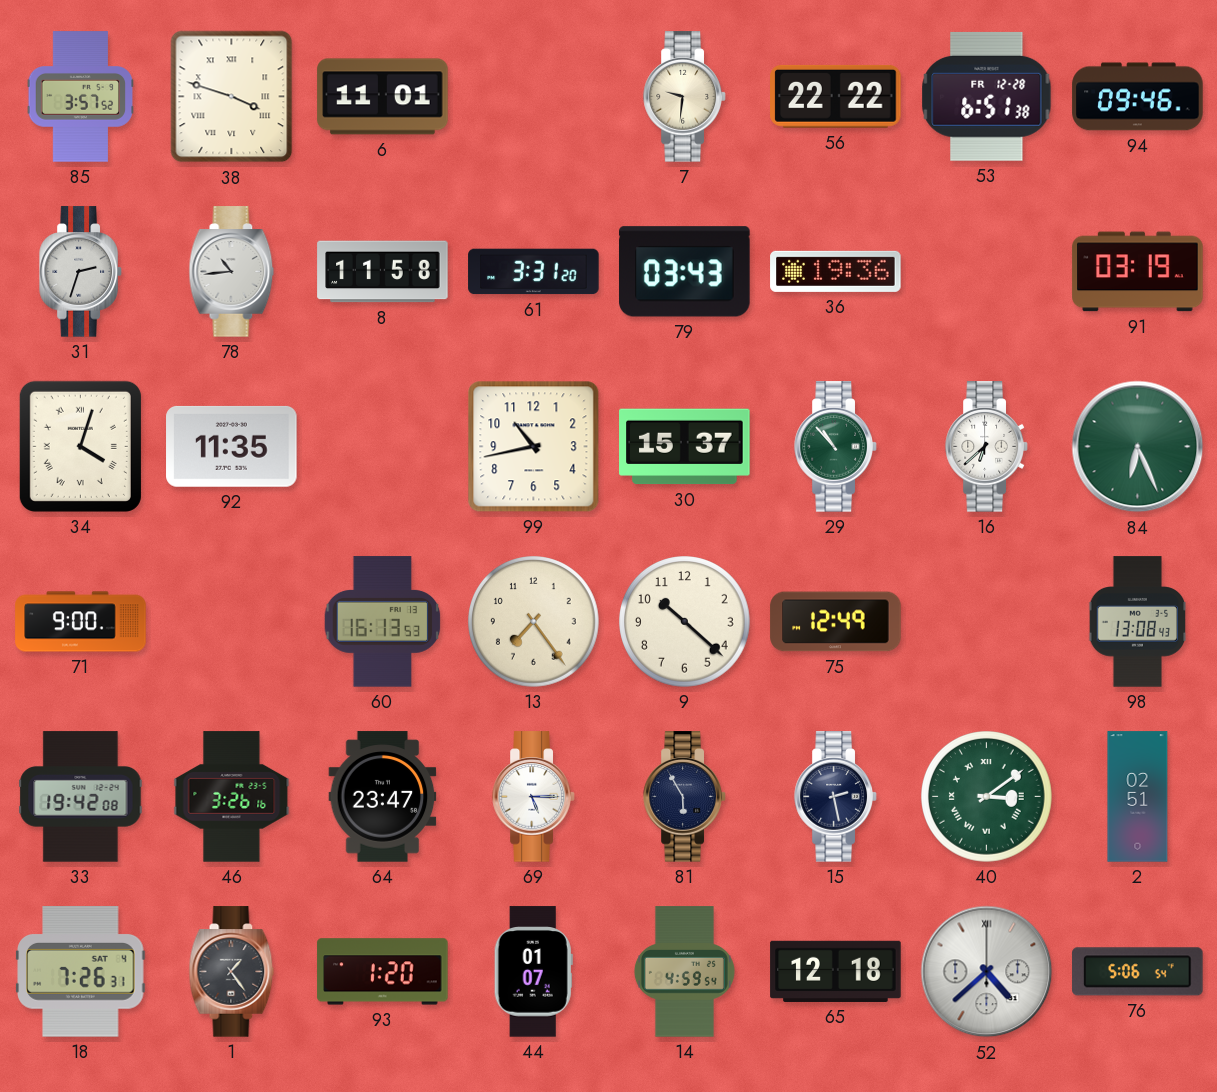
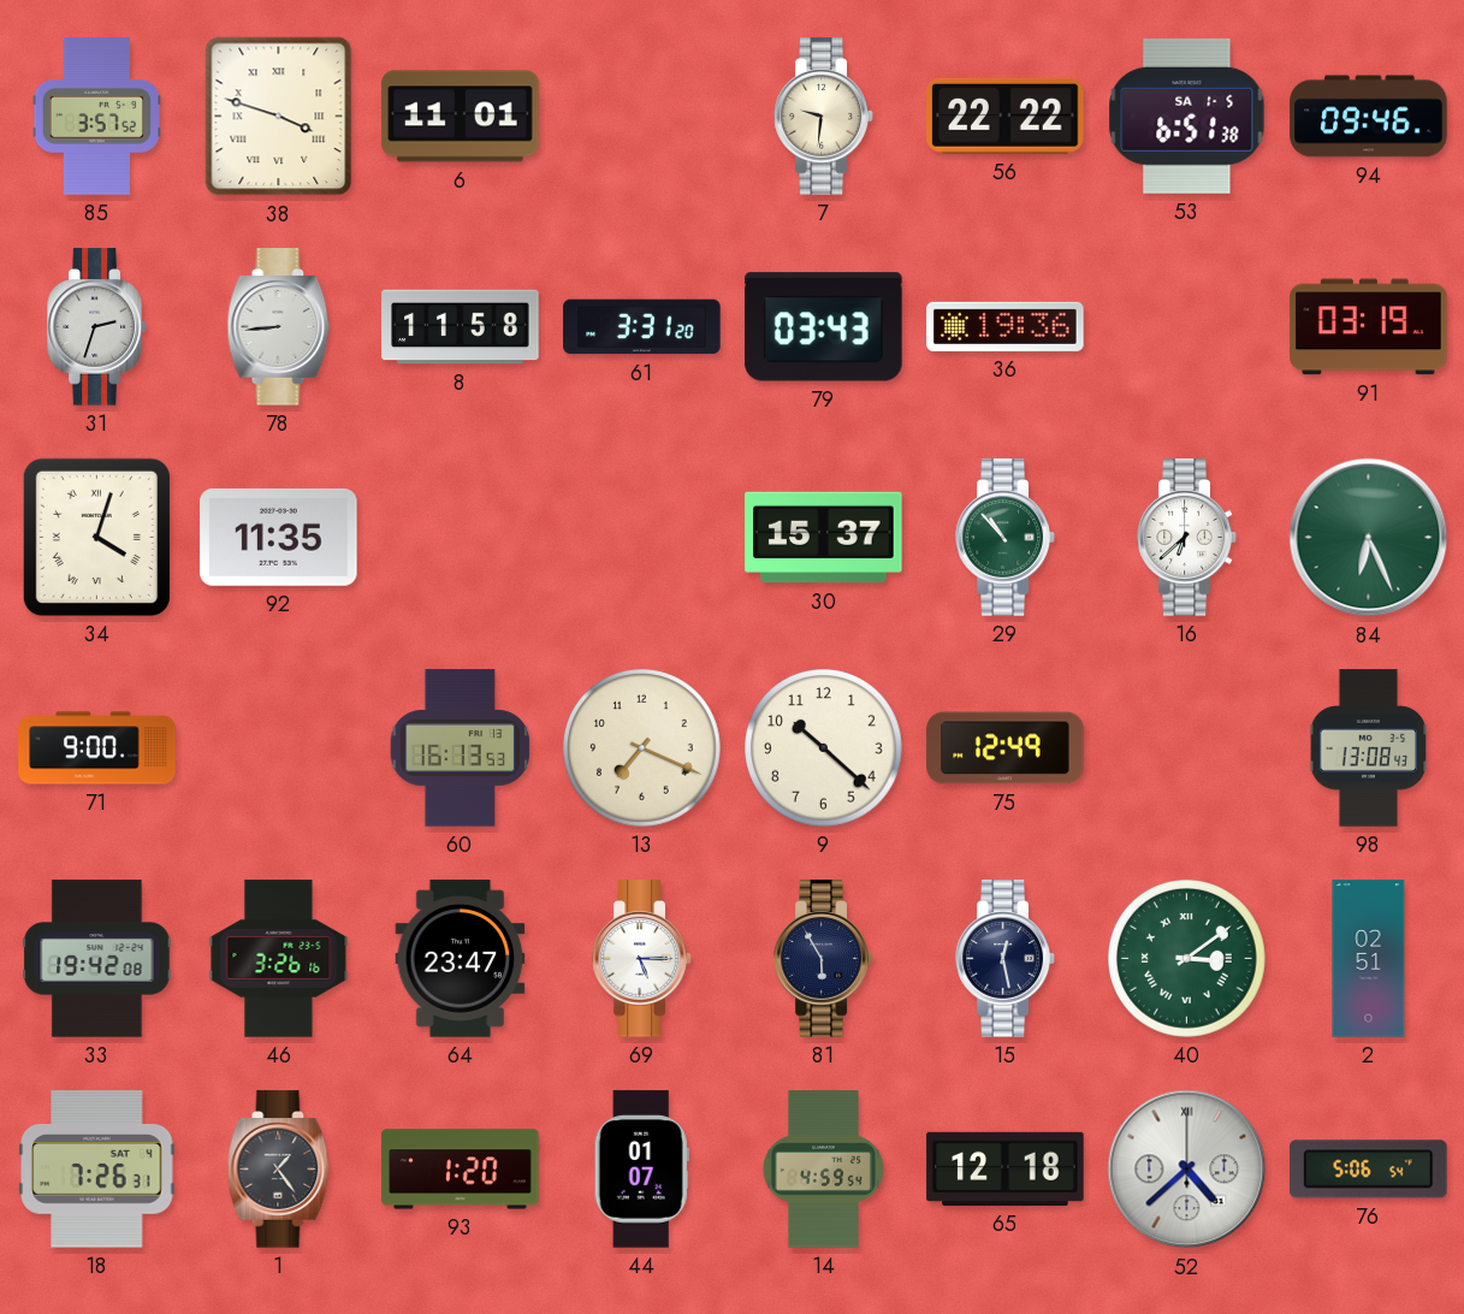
53 date: FR 12-28 -> SA 1-5 (1187, 116)
78: 10:44 -> 8:44 (279, 327)
99: 10:43 -> none (534, 447)
13: 7:24 -> 7:19 (642, 748)
15: 2:28 -> 12:28 (1006, 959)
